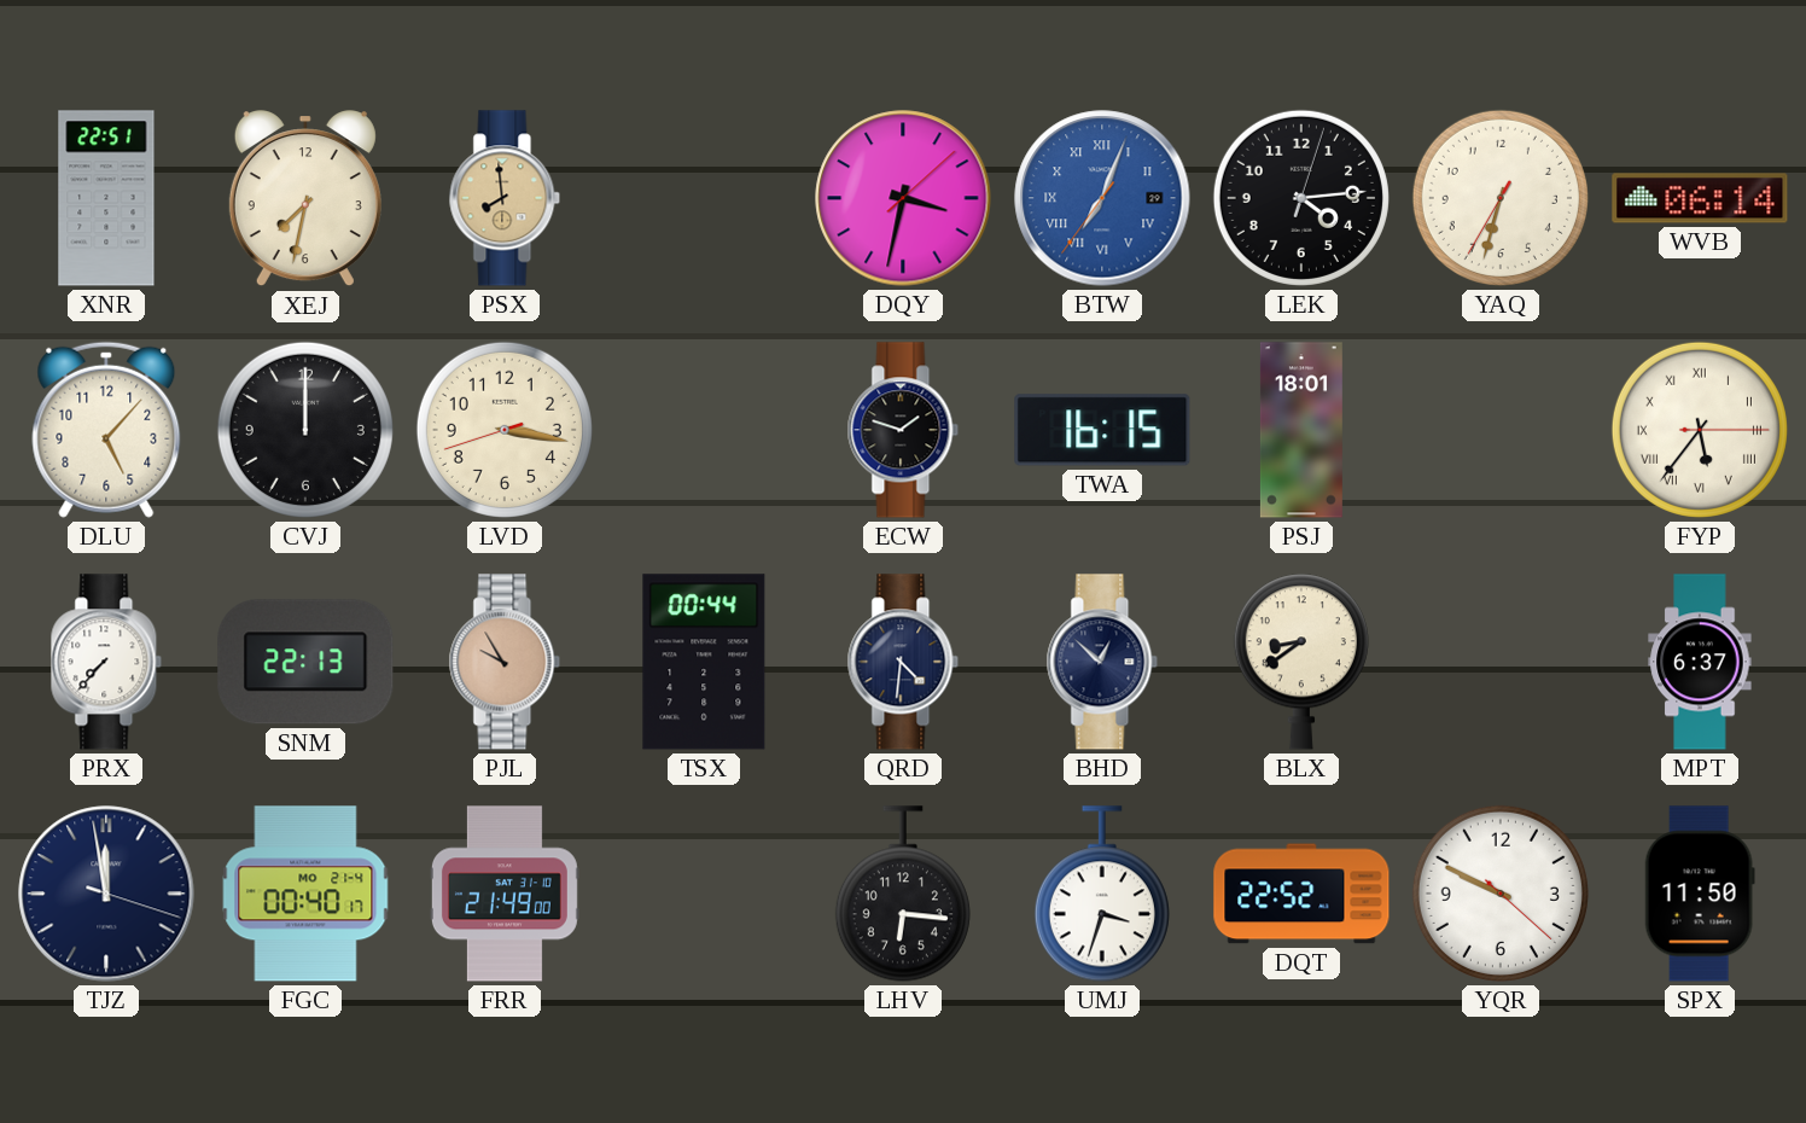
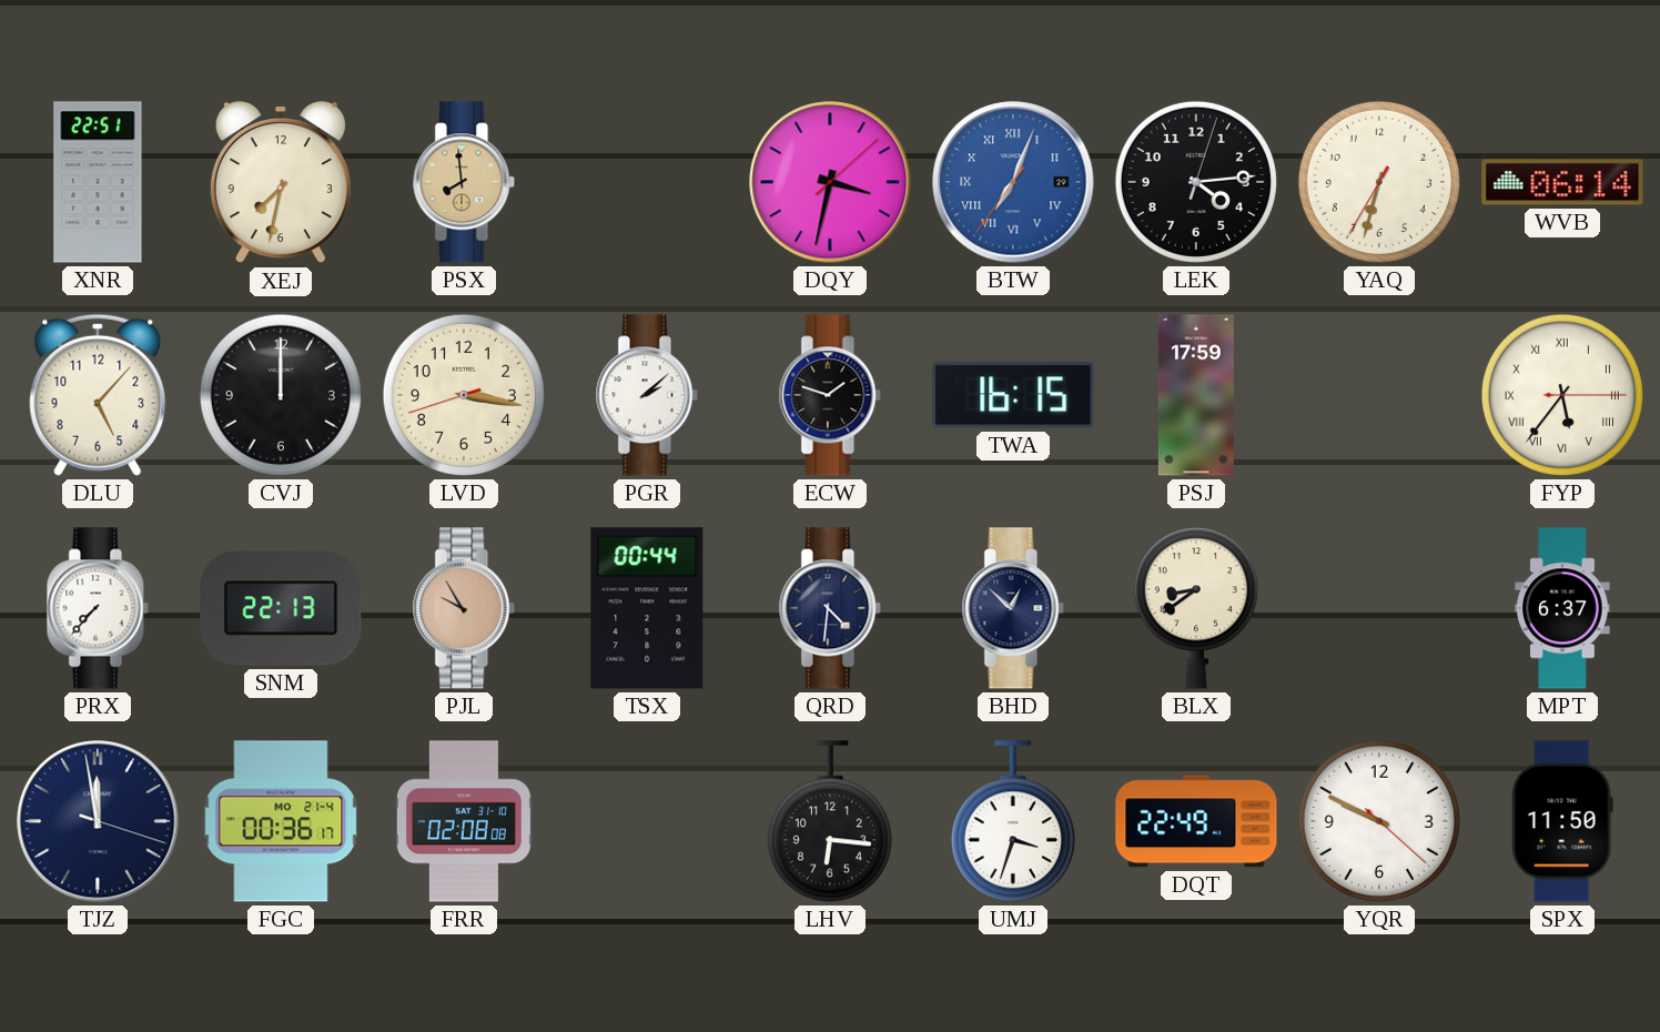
PGR: none -> 2:08 (647, 395)
PSJ: 18:01 -> 17:59 (1196, 395)
FGC: 00:40 -> 00:36 (281, 821)
FRR: 21:49 -> 02:08 (464, 821)
DQT: 22:52 -> 22:49 (1196, 821)
